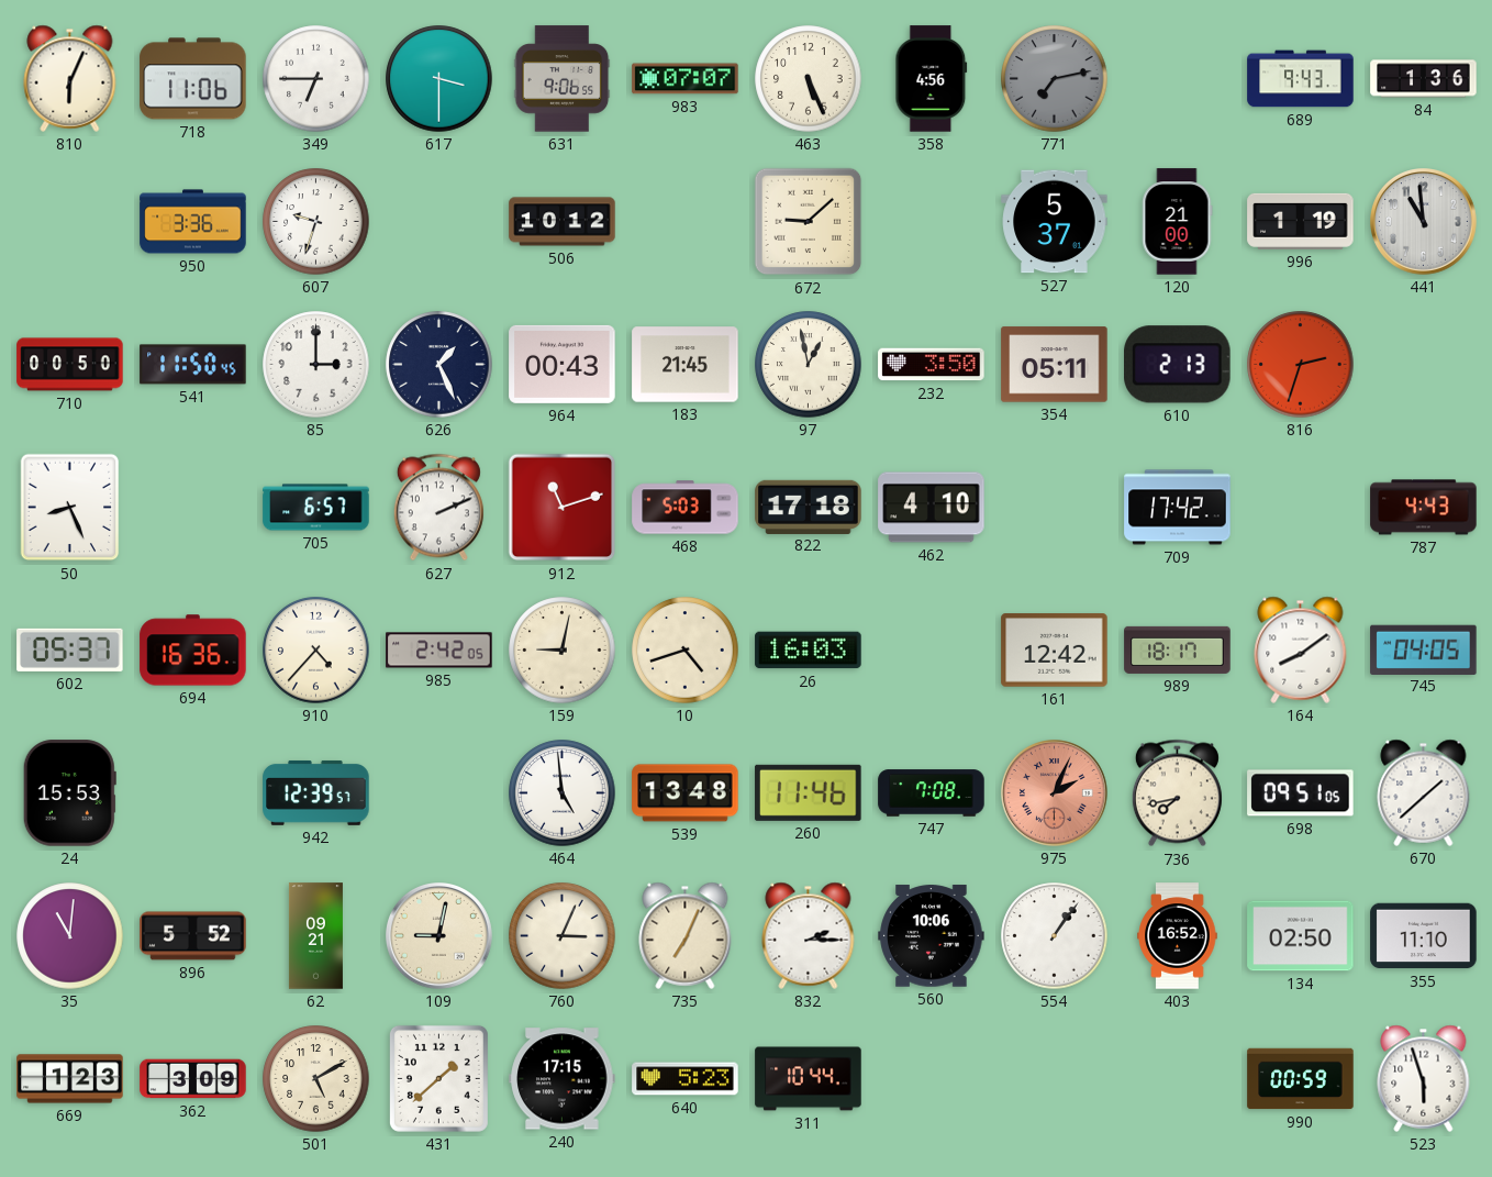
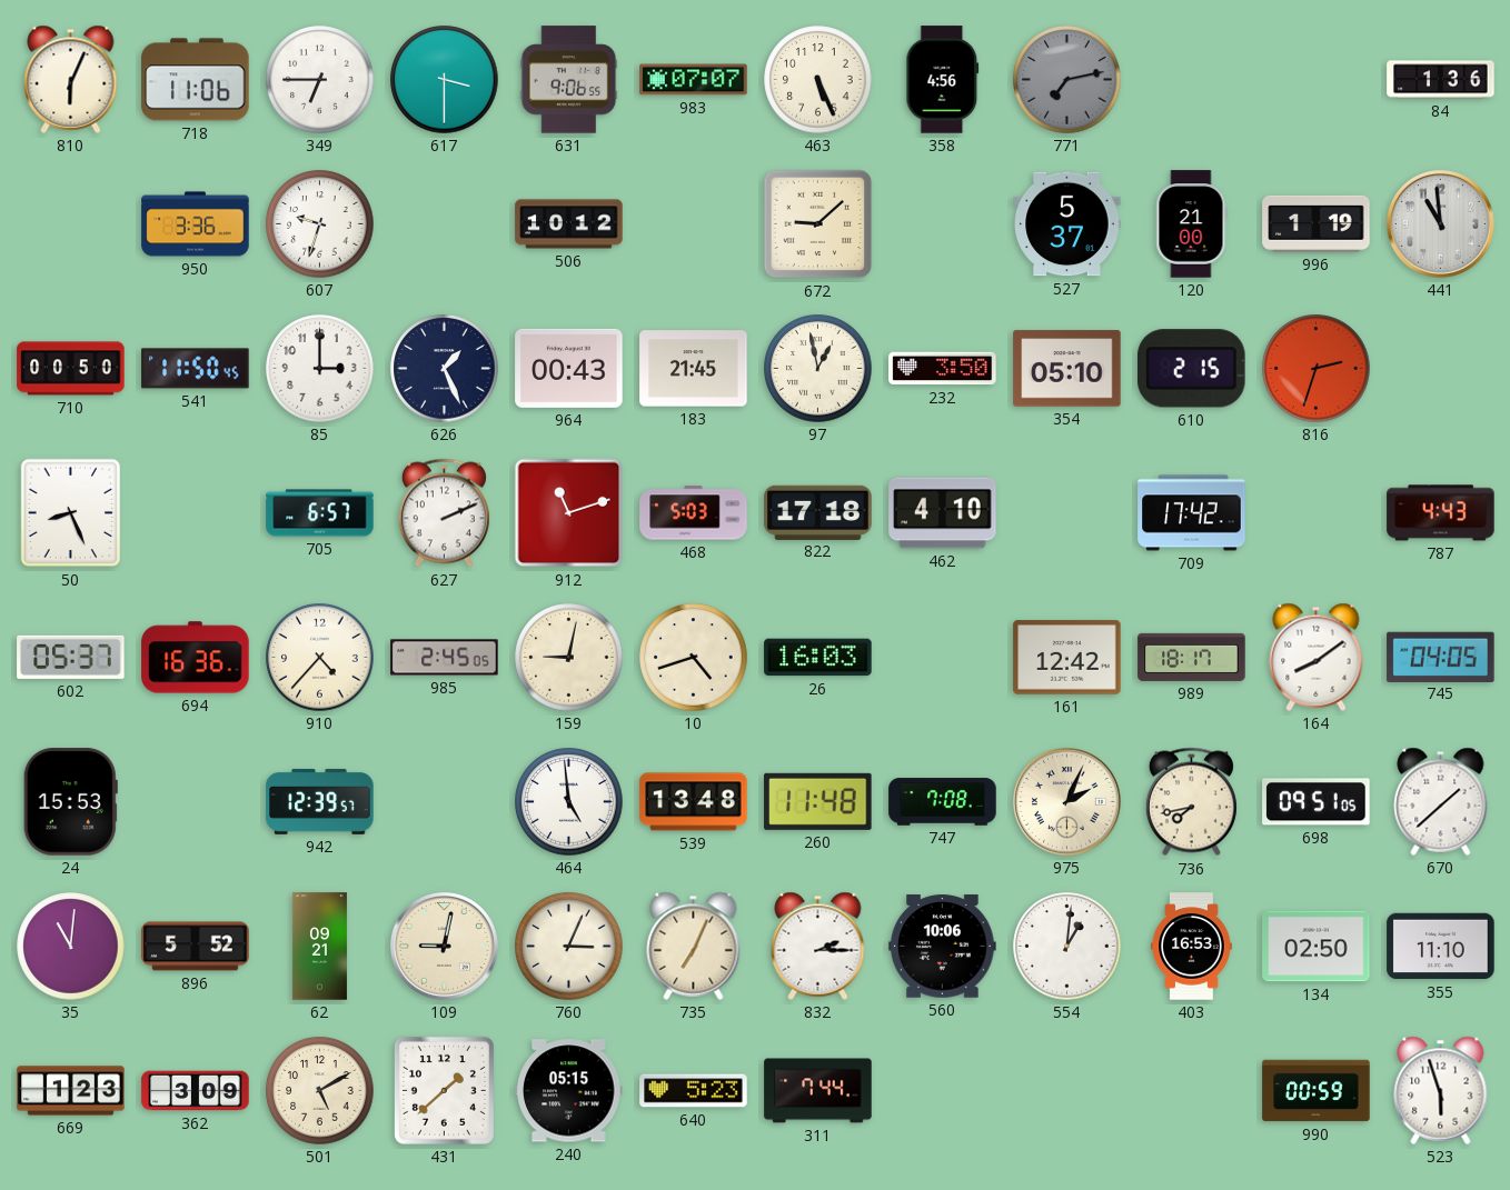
689: 9:43 -> none (1301, 79)
354: 05:11 -> 05:10 (1067, 369)
610: 2:13 -> 2:15 (1192, 369)
985: 2:42 -> 2:45 (445, 658)
260: 11:46 -> 11:48 (818, 801)
975 dial: salmon -> cream (1067, 802)
554: 1:06 -> 1:01 (1067, 947)
403: 16:52 -> 16:53 (1192, 947)
240: 17:15 -> 05:15 (569, 1091)
311: 10:44 -> 7:44 (818, 1091)
